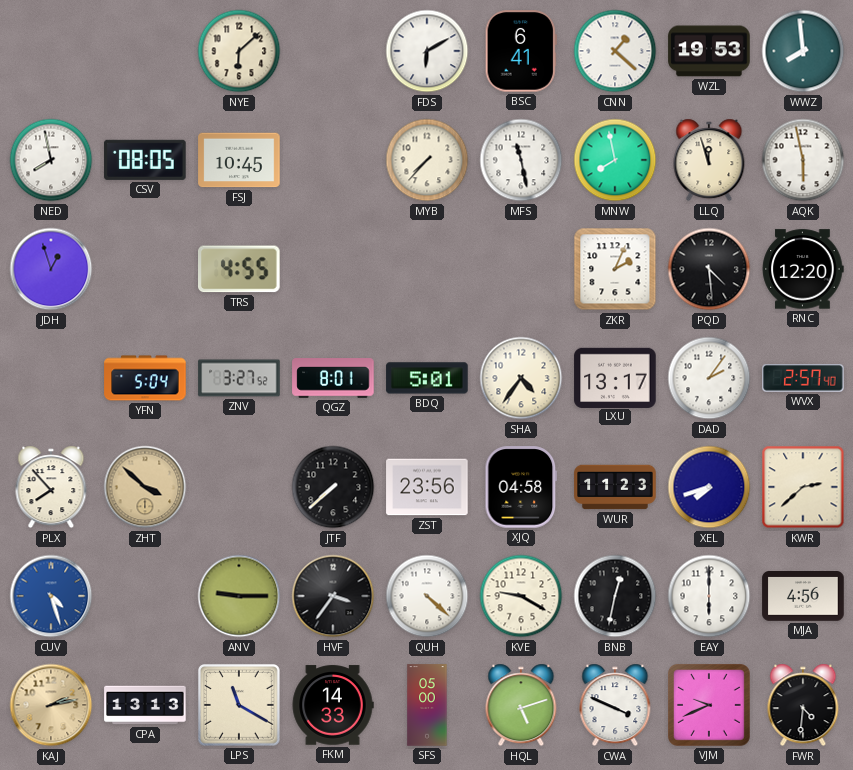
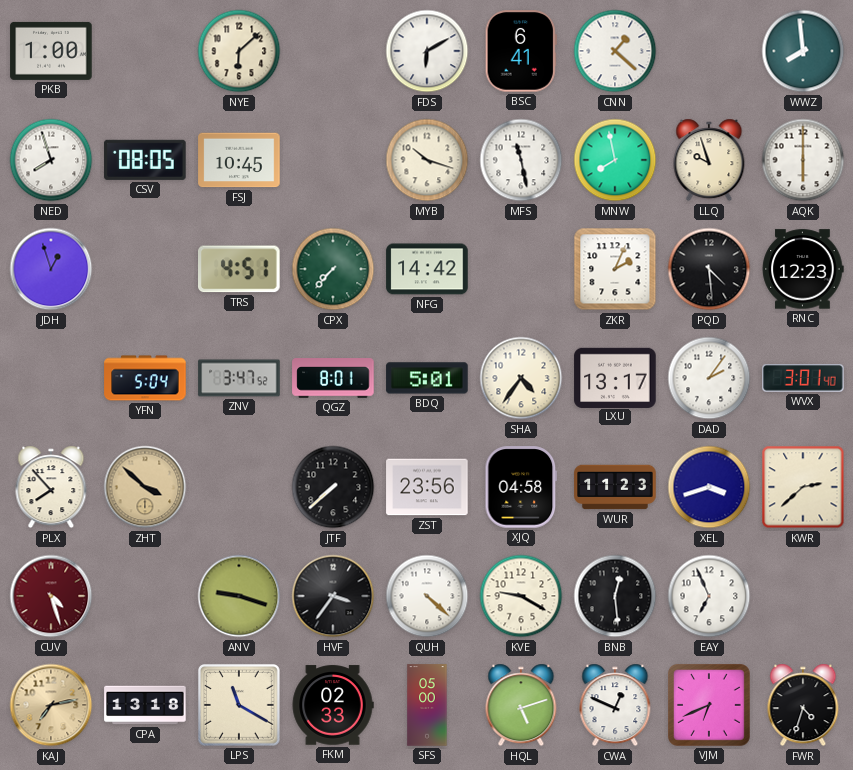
PKB: none -> 1:00 (51, 51)
WZL: 19:53 -> none (709, 51)
NED: 7:58 -> 7:57 (51, 160)
MYB: 7:37 -> 10:18 (427, 160)
LLQ: 11:57 -> 9:57 (709, 160)
AQK: 5:58 -> 6:00 (803, 160)
TRS: 4:55 -> 4:51 (240, 269)
CPX: none -> 7:37 (333, 269)
NFG: none -> 14:42 (427, 269)
RNC: 12:20 -> 12:23 (803, 269)
ZNV: 3:27 -> 3:47 (239, 378)
WVX: 2:57 -> 3:01 (803, 378)
XEL: 7:42 -> 3:42 (709, 487)
CUV dial: blue -> burgundy (51, 596)
ANV: 9:15 -> 9:18 (239, 596)
BNB: 12:32 -> 12:29 (615, 596)
EAY: 6:00 -> 6:56 (709, 596)
MJA: 4:56 -> none (803, 597)
KAJ: 2:13 -> 7:13 (51, 705)
CPA: 13:13 -> 13:18 (145, 705)
FKM: 14:33 -> 02:33 (333, 705)
CWA: 3:49 -> 12:49 (615, 705)
VJM: 9:41 -> 6:41 (710, 706)
FWR: 4:31 -> 4:33 (803, 705)
